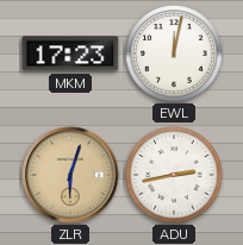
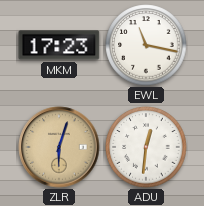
EWL: 12:02 -> 11:17 (146, 45)
ADU: 2:43 -> 12:31 (146, 147)
